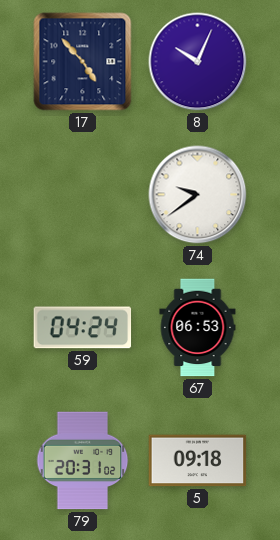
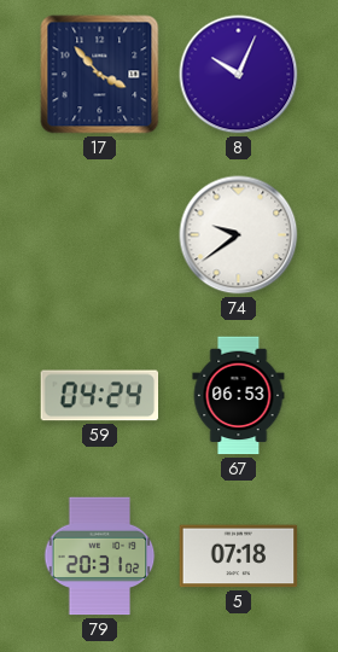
17: 4:53 -> 3:53 (100, 75)
5: 09:18 -> 07:18 (239, 557)
